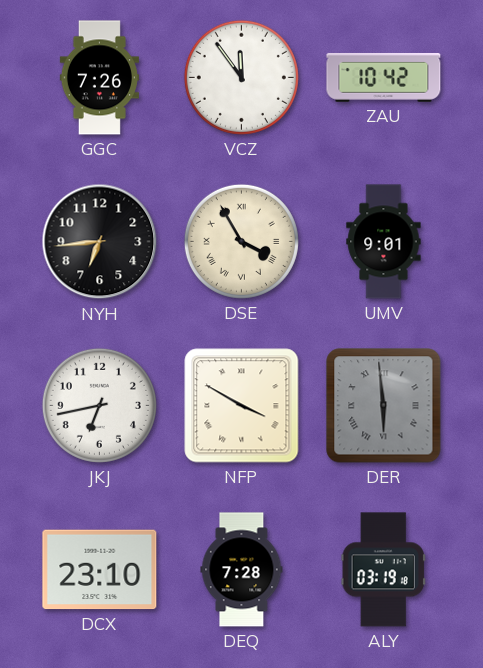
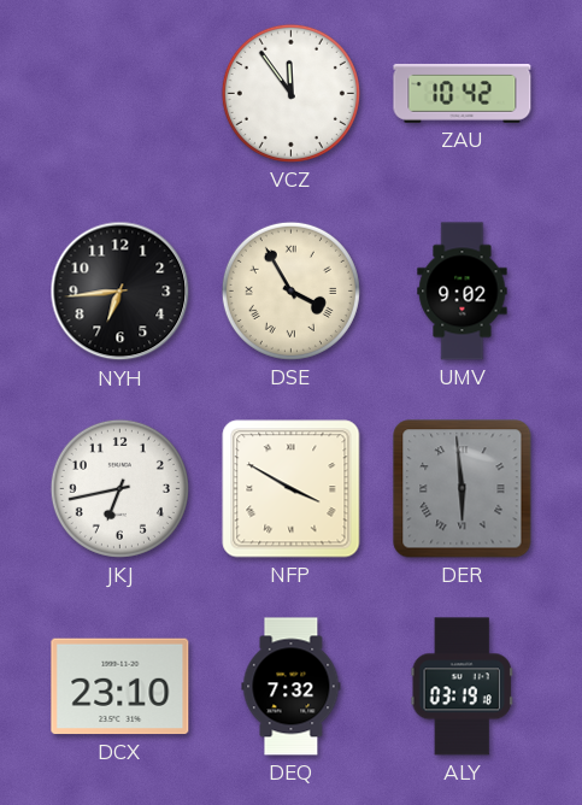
GGC: 7:26 -> none (99, 78)
UMV: 9:01 -> 9:02 (463, 292)
DEQ: 7:28 -> 7:32 (292, 687)
